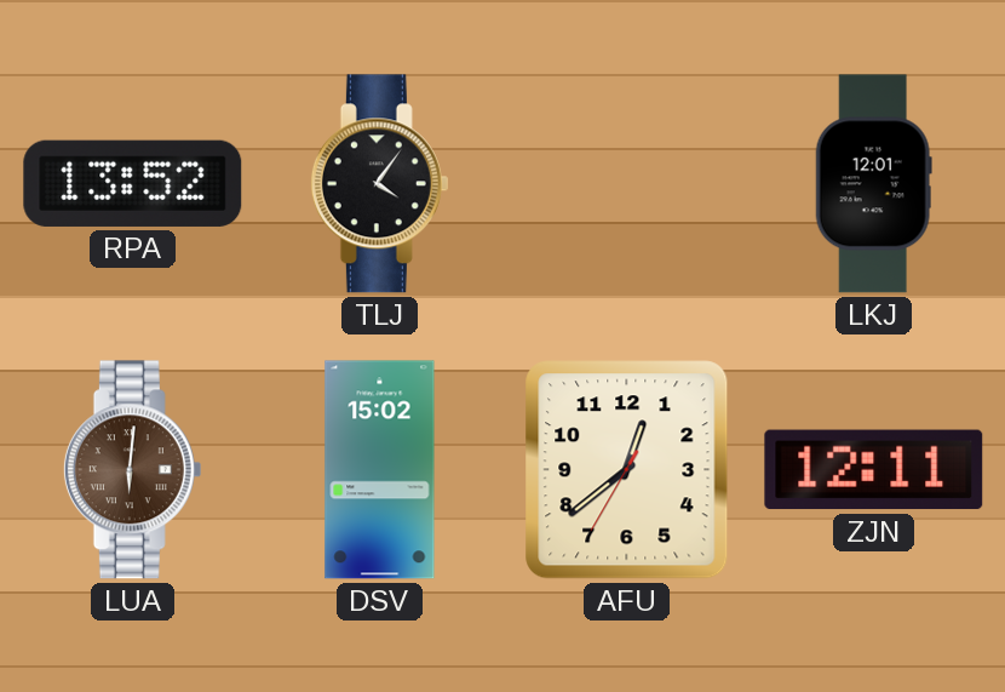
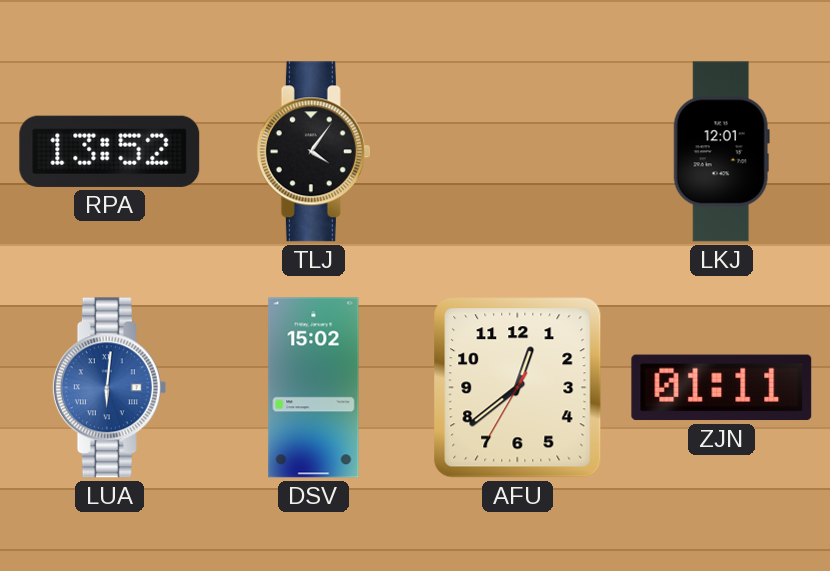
LUA dial: brown -> blue (109, 388)
ZJN: 12:11 -> 01:11 (722, 388)
